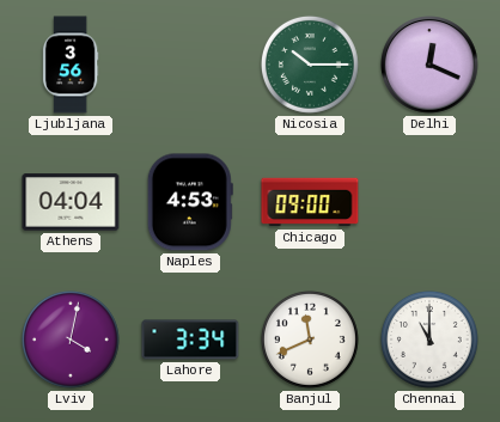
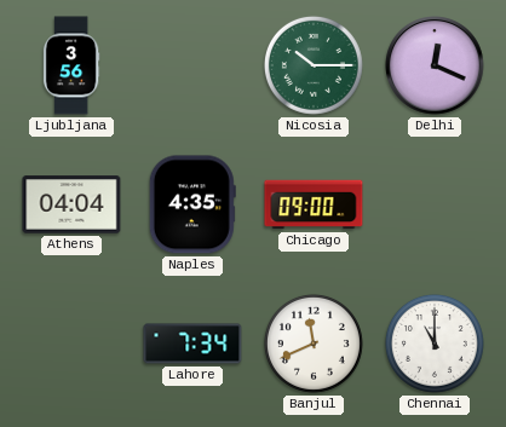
Naples: 4:53 -> 4:35 (192, 204)
Lviv: 4:02 -> none (71, 340)
Lahore: 3:34 -> 7:34 (192, 344)
